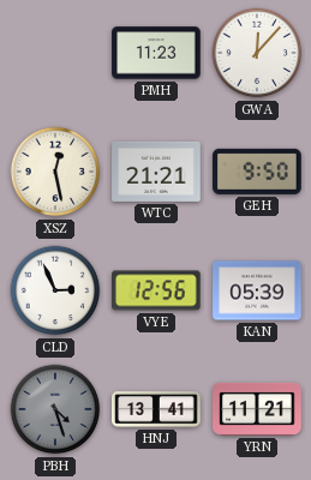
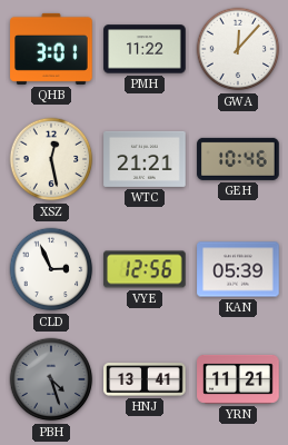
QHB: none -> 3:01 (51, 49)
PMH: 11:23 -> 11:22 (145, 49)
GEH: 9:50 -> 10:46 (238, 159)
